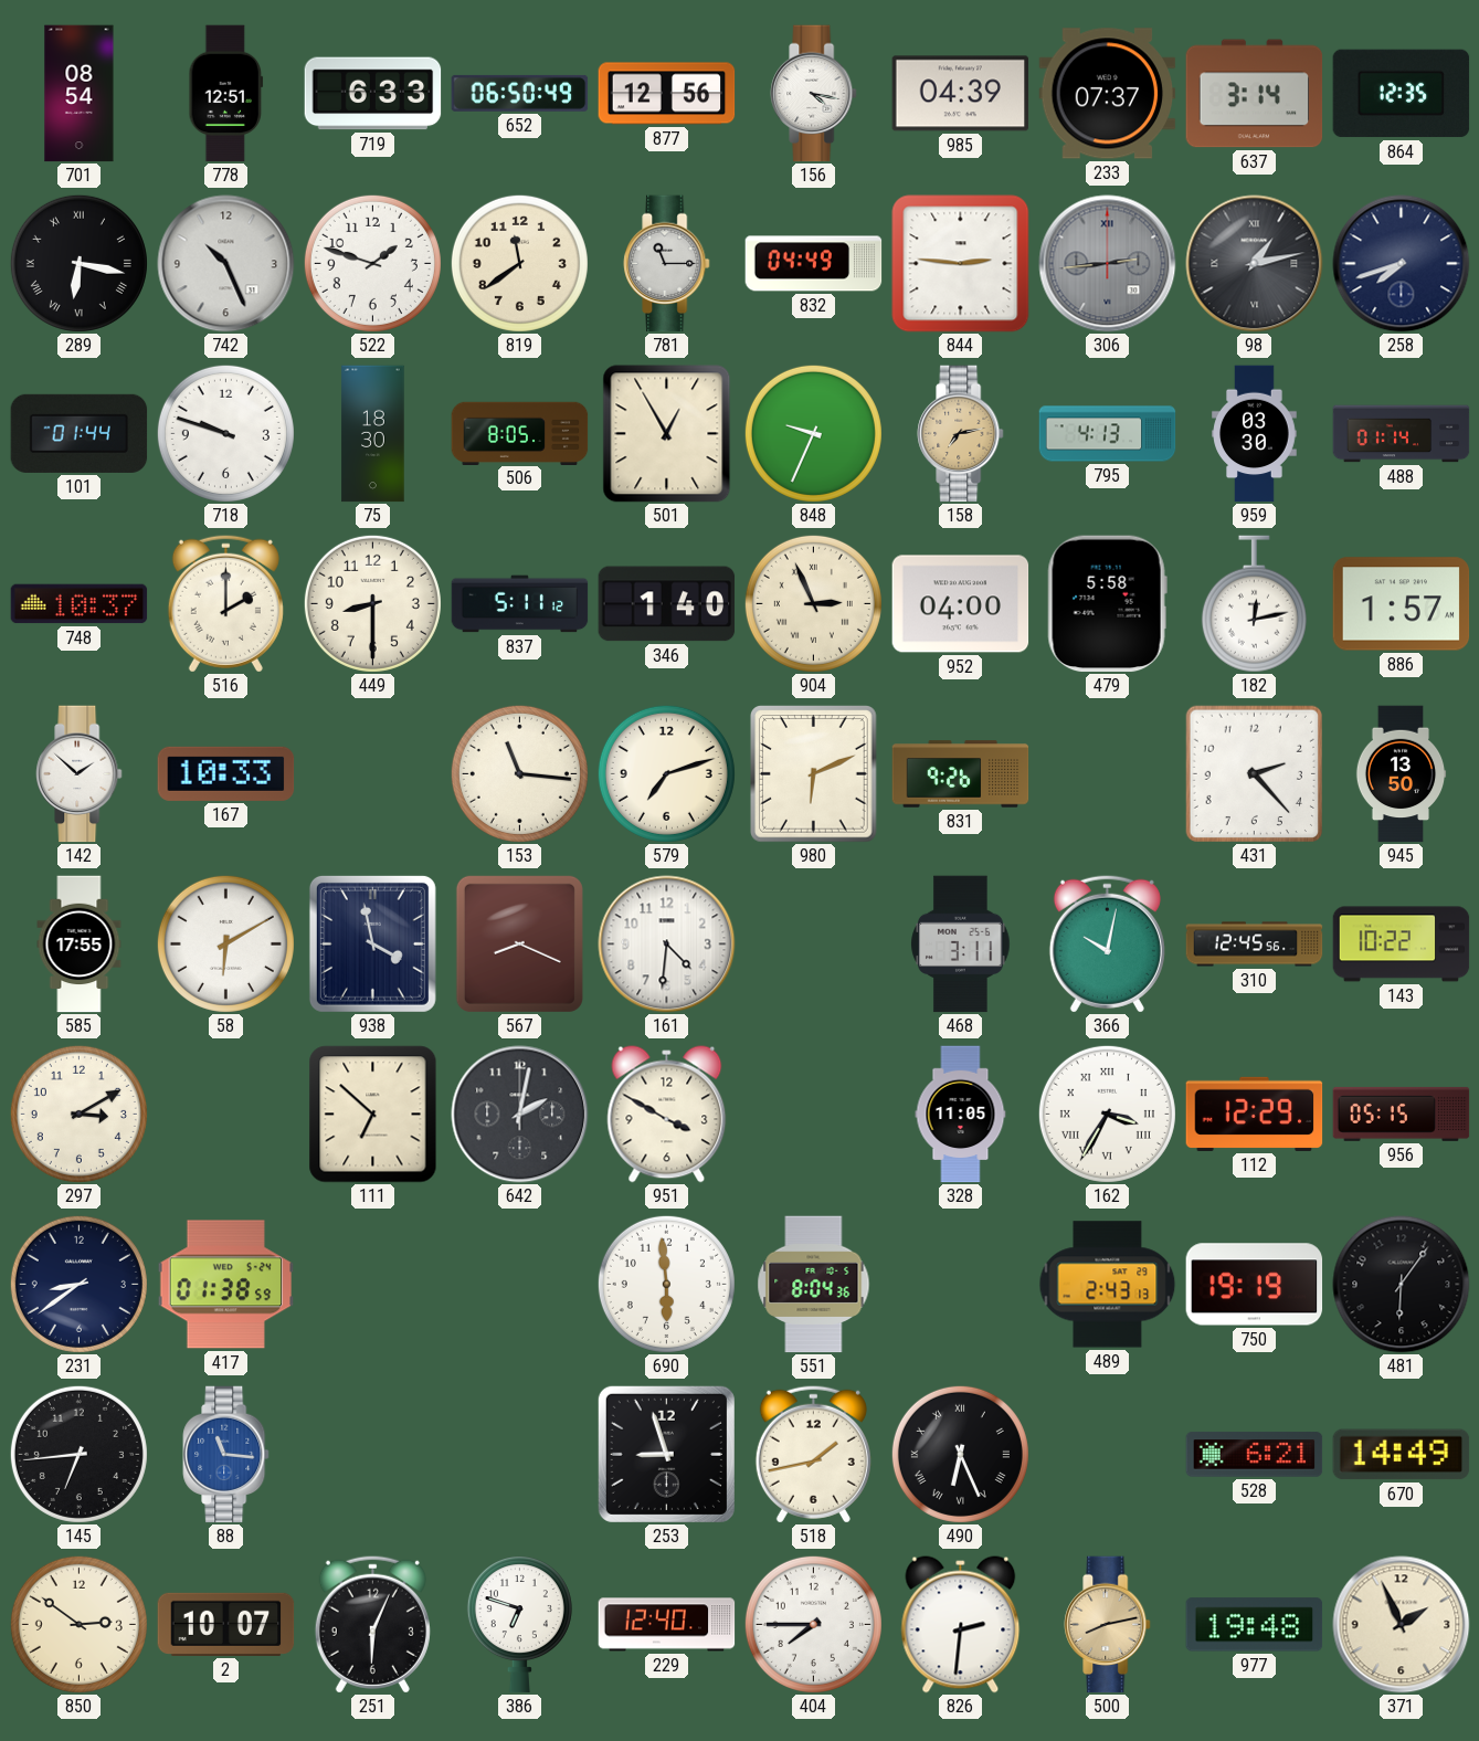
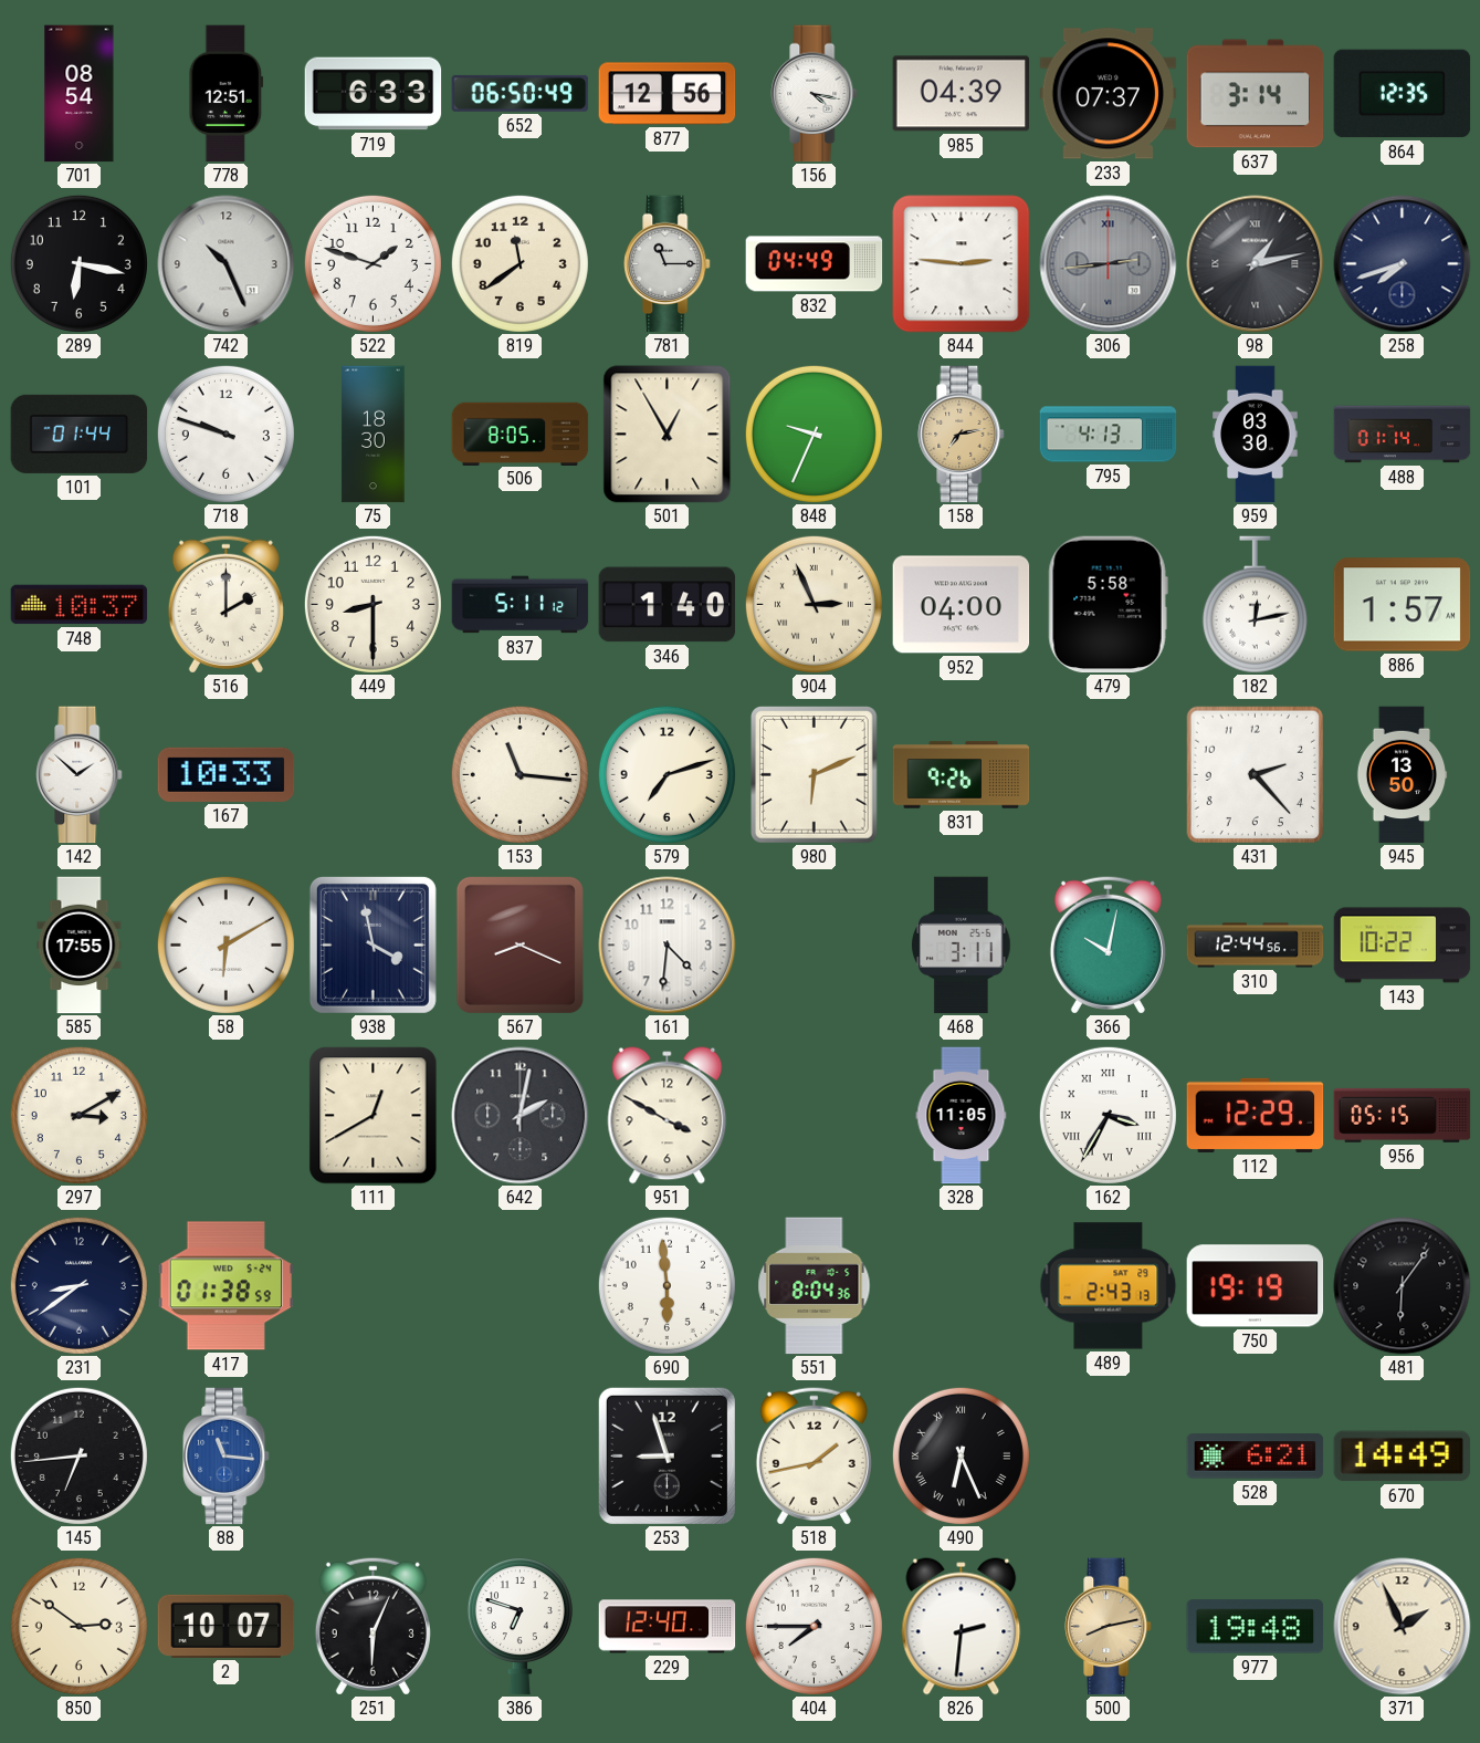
289 numerals: Roman -> Arabic (78, 263)
310: 12:45 -> 12:44 (1256, 946)
111: 6:52 -> 12:40 (374, 1116)
